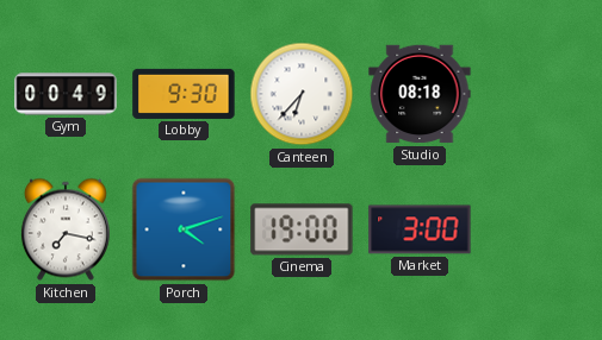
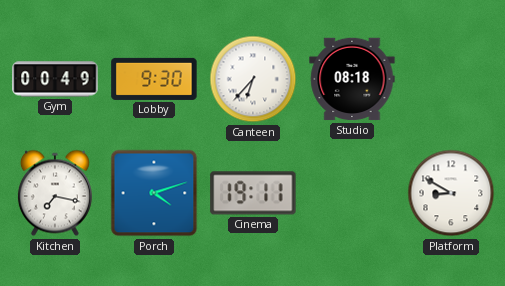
Cinema: 19:00 -> 19:11 (253, 193)
Market: 3:00 -> none (420, 229)
Platform: none -> 8:50 (451, 193)
